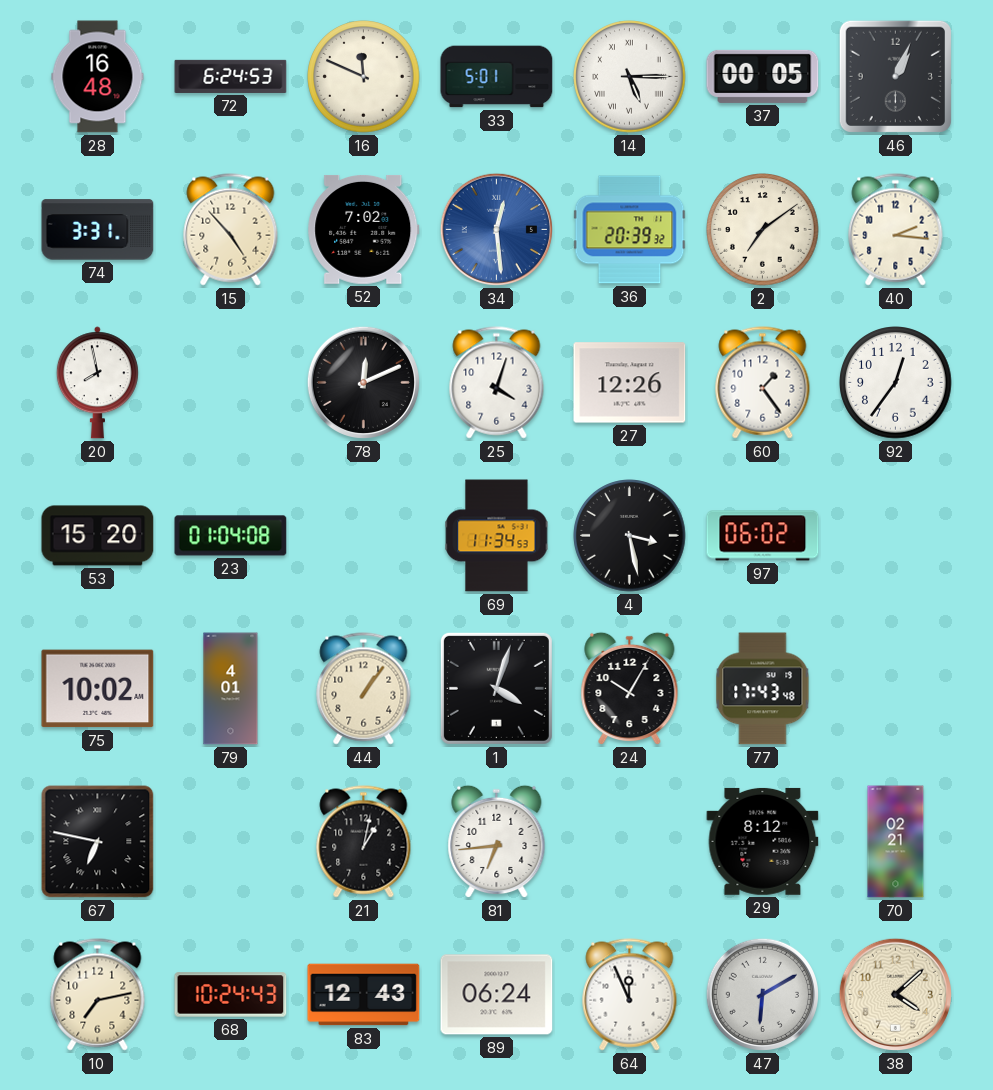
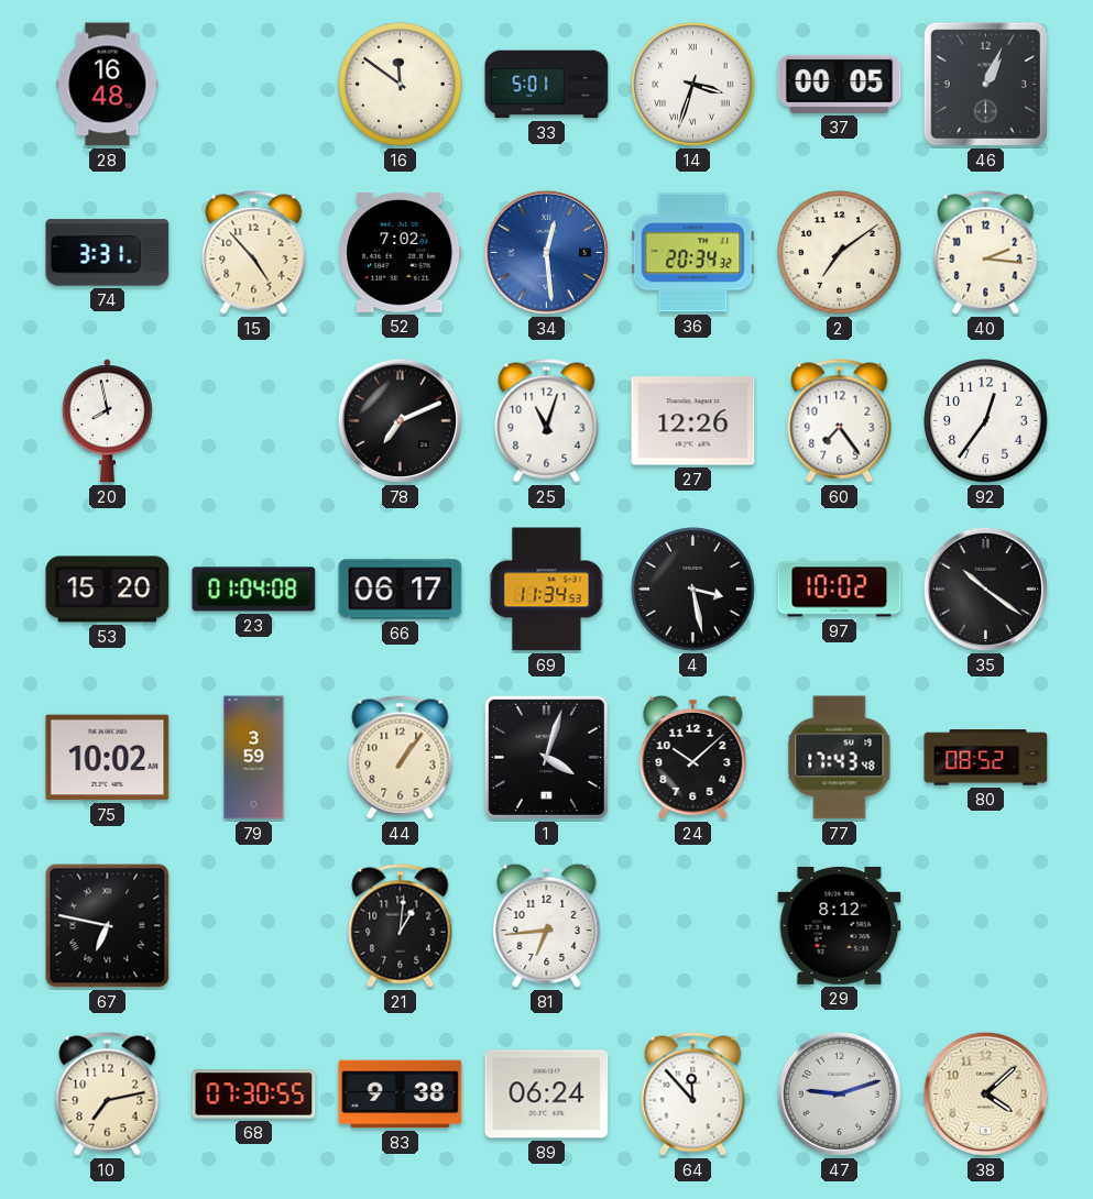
72: 6:24 -> none (231, 76)
16: 11:49 -> 11:51 (401, 85)
14: 5:15 -> 3:33 (693, 85)
36: 20:39 -> 20:34 (693, 253)
78: 12:11 -> 7:11 (400, 420)
25: 4:03 -> 11:03 (547, 421)
60: 1:24 -> 7:24 (840, 421)
66: none -> 06:17 (401, 590)
97: 06:02 -> 10:02 (840, 590)
35: none -> 10:21 (985, 588)
79: 4:01 -> 3:59 (254, 758)
24: 10:05 -> 10:08 (693, 758)
80: none -> 08:52 (986, 758)
21: 1:02 -> 1:01 (401, 926)
70: 02:21 -> none (896, 842)
68: 10:24 -> 07:30 (254, 1094)
83: 12:43 -> 9:38 (401, 1094)
64: 11:56 -> 11:53 (693, 1094)
47: 6:10 -> 9:12 (839, 1093)
